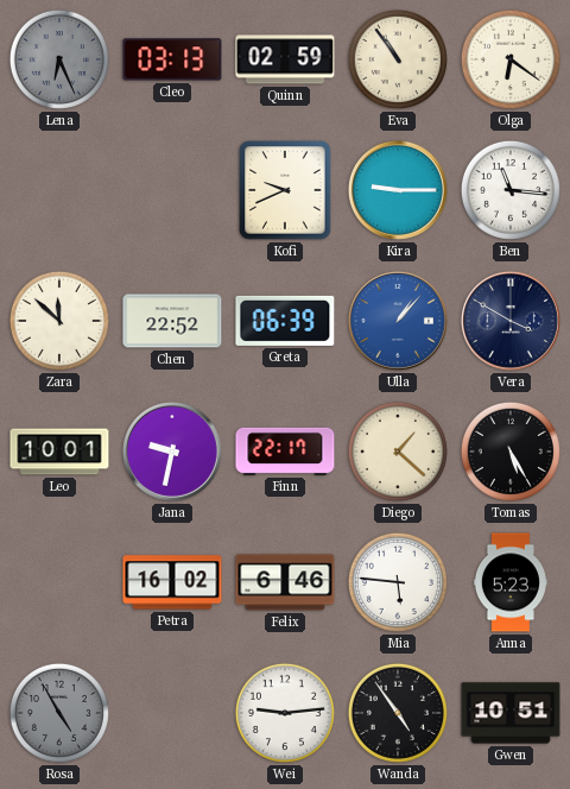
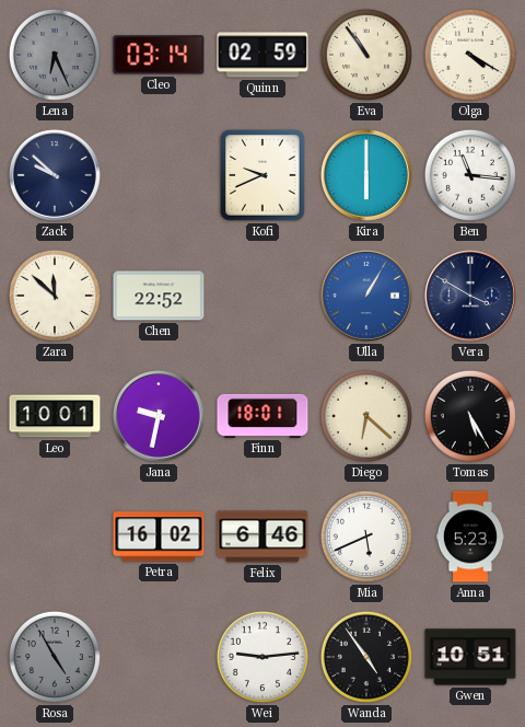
Cleo: 03:13 -> 03:14 (159, 55)
Olga: 6:21 -> 4:20 (470, 55)
Zack: none -> 9:52 (55, 175)
Kira: 9:15 -> 6:00 (366, 175)
Greta: 06:39 -> none (285, 321)
Ulla: 1:07 -> 1:05 (366, 296)
Finn: 22:17 -> 18:01 (262, 416)
Diego: 1:22 -> 6:22 (366, 416)
Mia: 5:46 -> 5:41 (366, 536)
